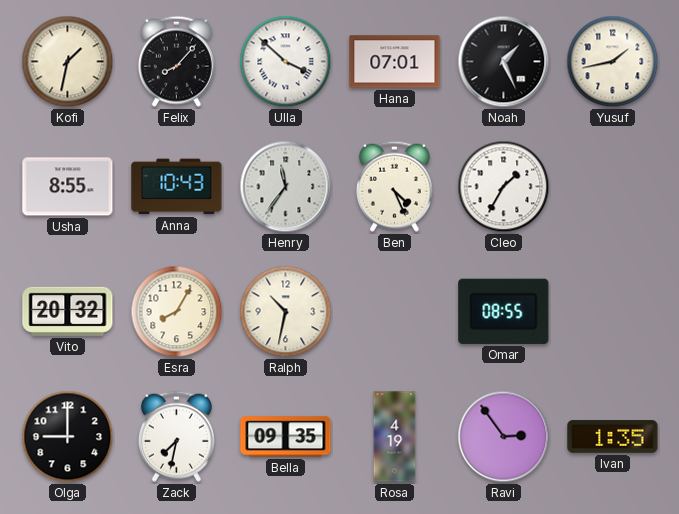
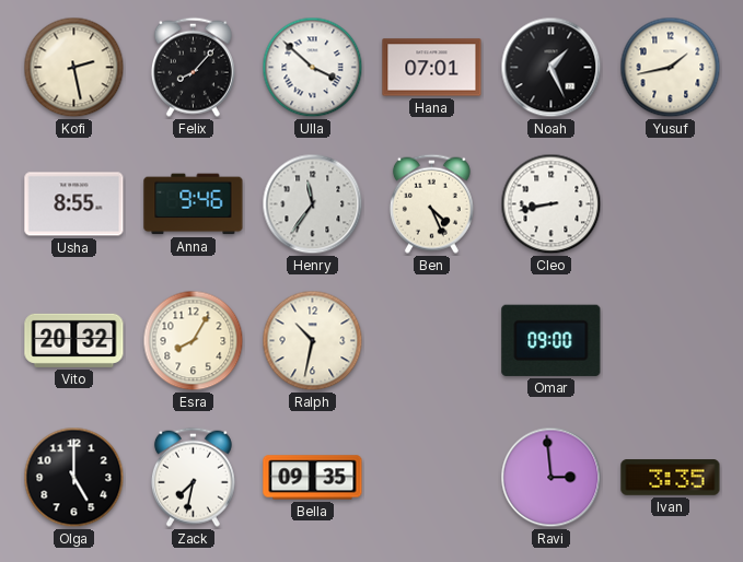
Kofi: 1:32 -> 2:28 (74, 68)
Anna: 10:43 -> 9:46 (194, 204)
Cleo: 1:35 -> 8:43 (552, 204)
Omar: 08:55 -> 09:00 (552, 340)
Olga: 9:00 -> 5:00 (74, 478)
Rosa: 4:19 -> none (395, 437)
Ravi: 2:54 -> 2:59 (552, 478)
Ivan: 1:35 -> 3:35 (671, 478)
